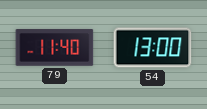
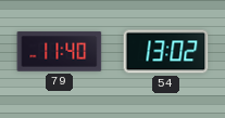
54: 13:00 -> 13:02 (166, 52)
